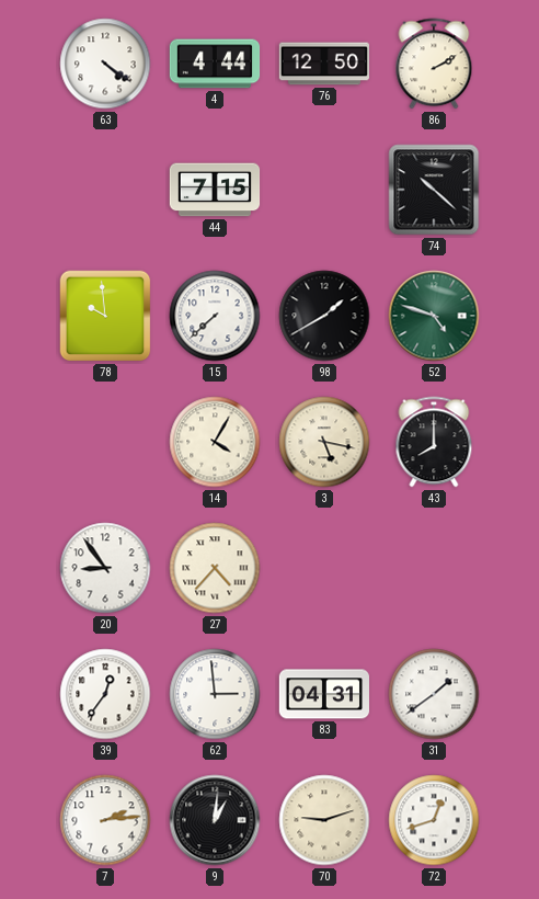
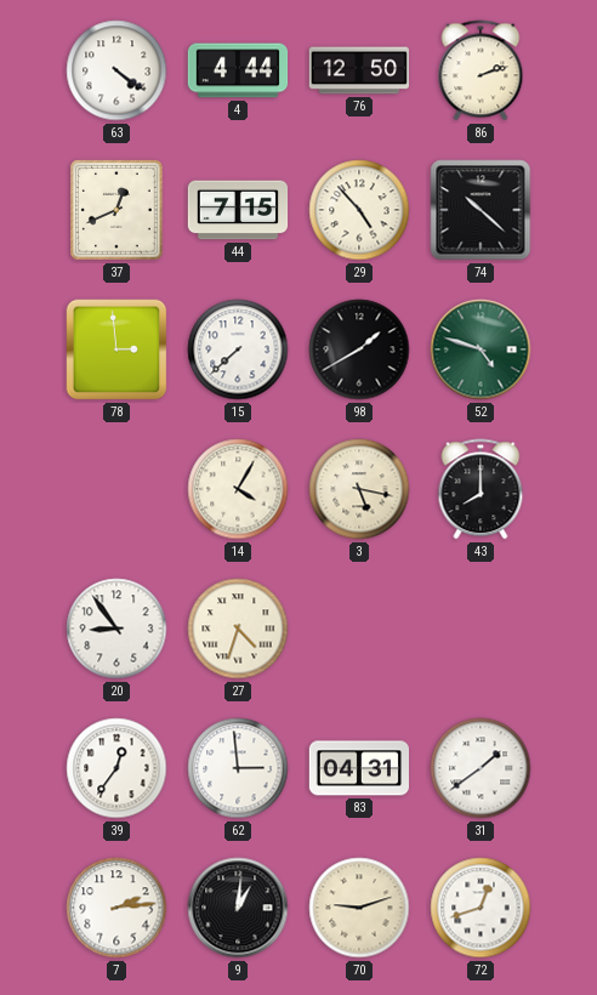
86: 2:10 -> 2:12 (481, 70)
37: none -> 12:41 (116, 210)
29: none -> 4:53 (359, 210)
78: 9:59 -> 2:59 (116, 349)
27: 4:37 -> 4:33 (238, 629)
